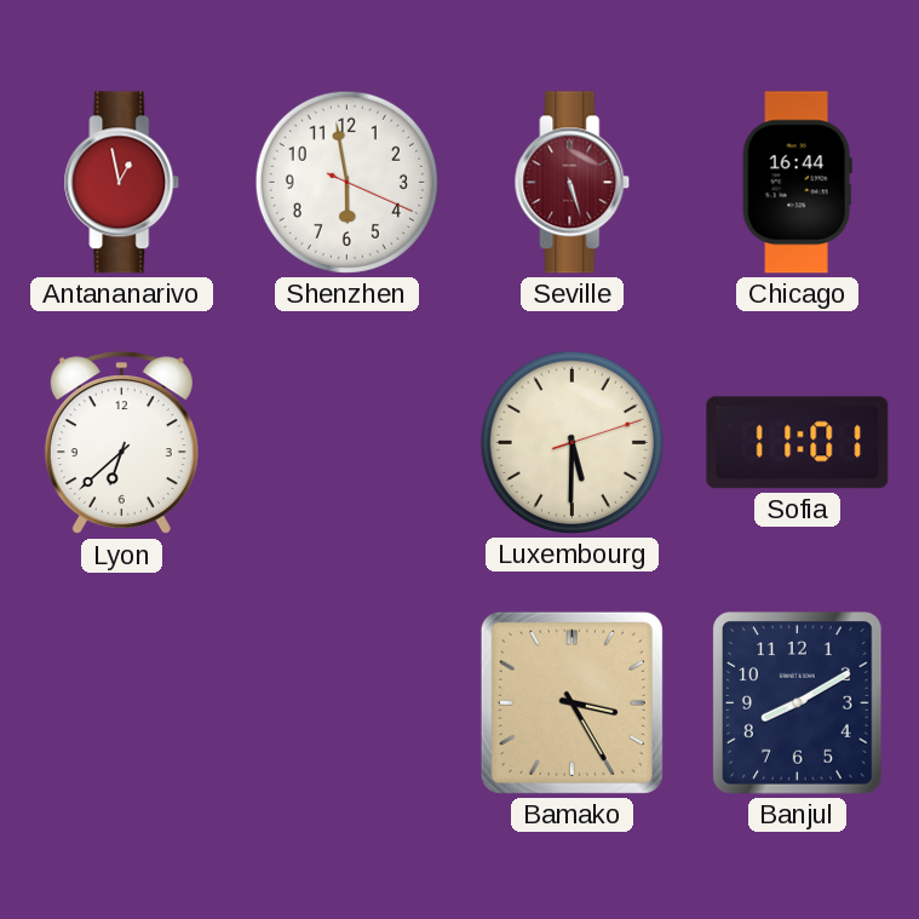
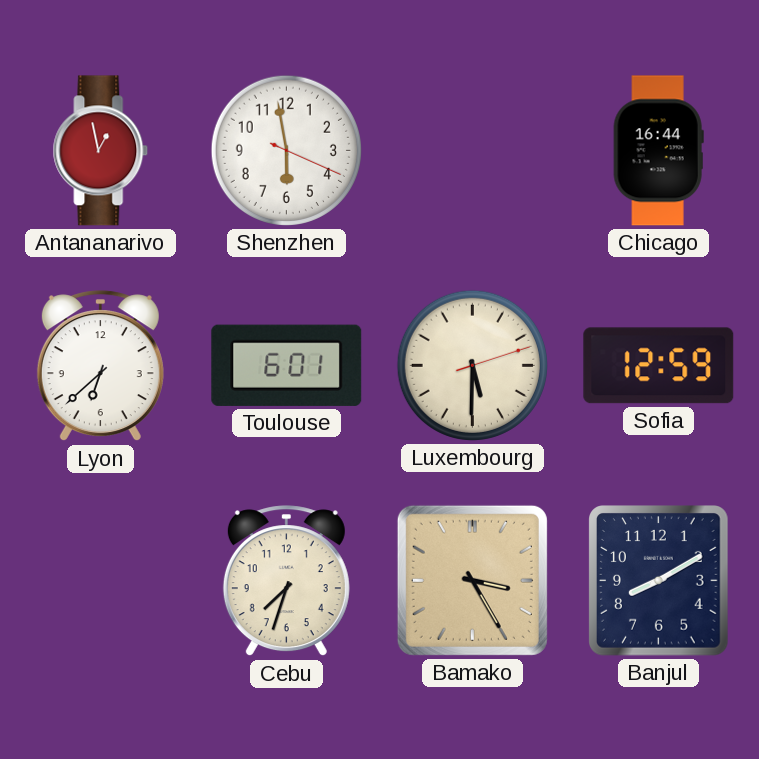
Seville: 5:27 -> none (573, 183)
Toulouse: none -> 6:01 (287, 365)
Sofia: 11:01 -> 12:59 (659, 366)
Cebu: none -> 7:33 (286, 581)
